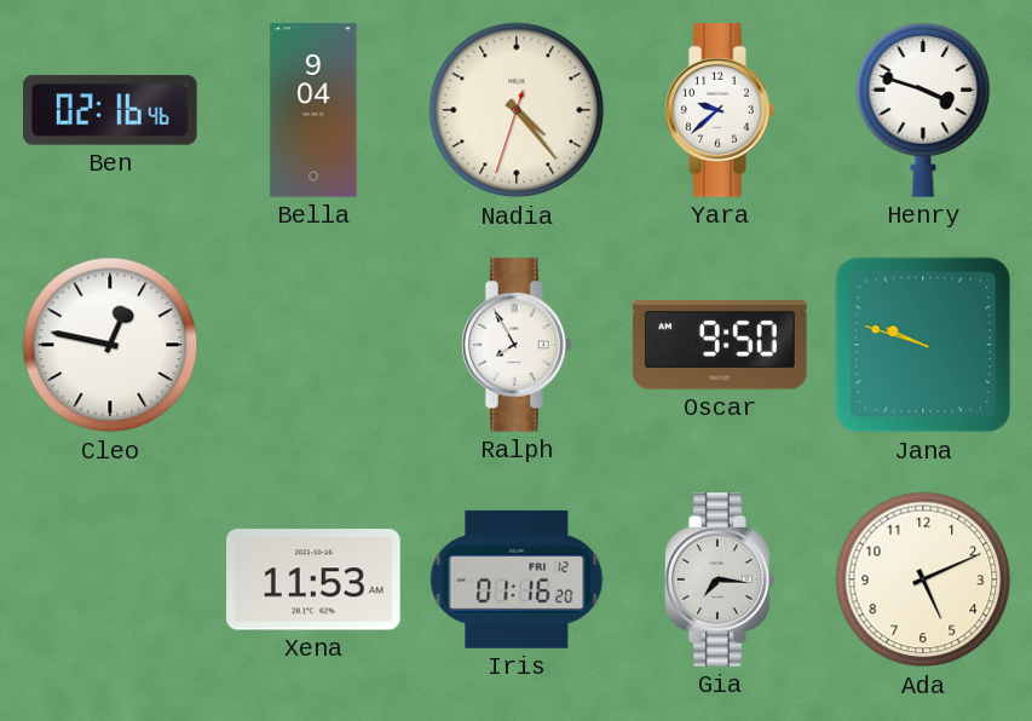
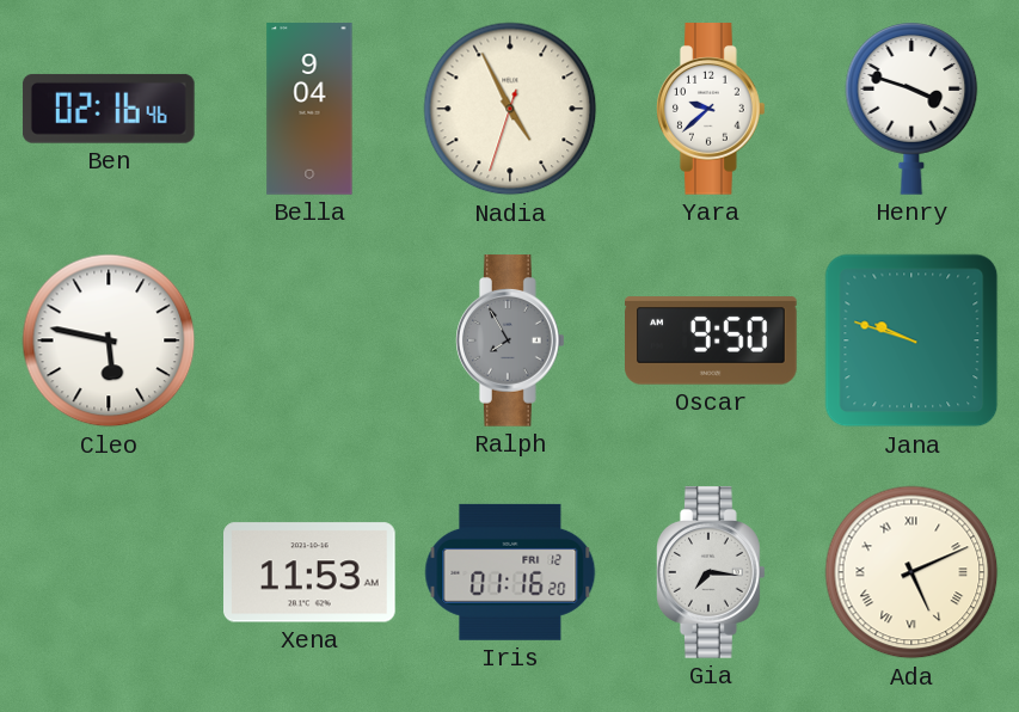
Nadia: 4:23 -> 4:55 (510, 109)
Cleo: 12:47 -> 5:47 (109, 340)
Ralph dial: white -> grey (511, 340)
Ada numerals: Arabic -> Roman (911, 572)
